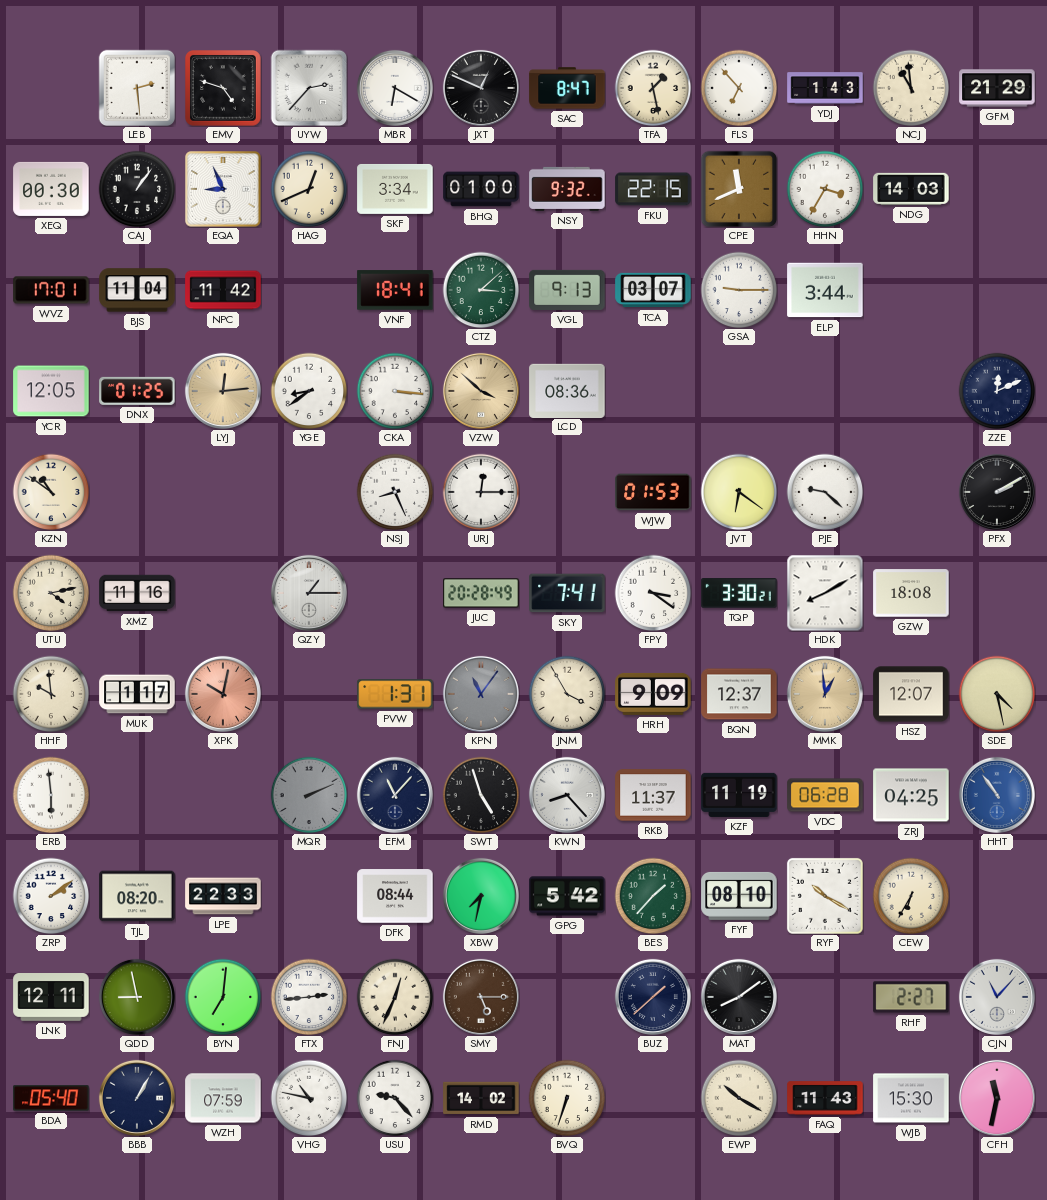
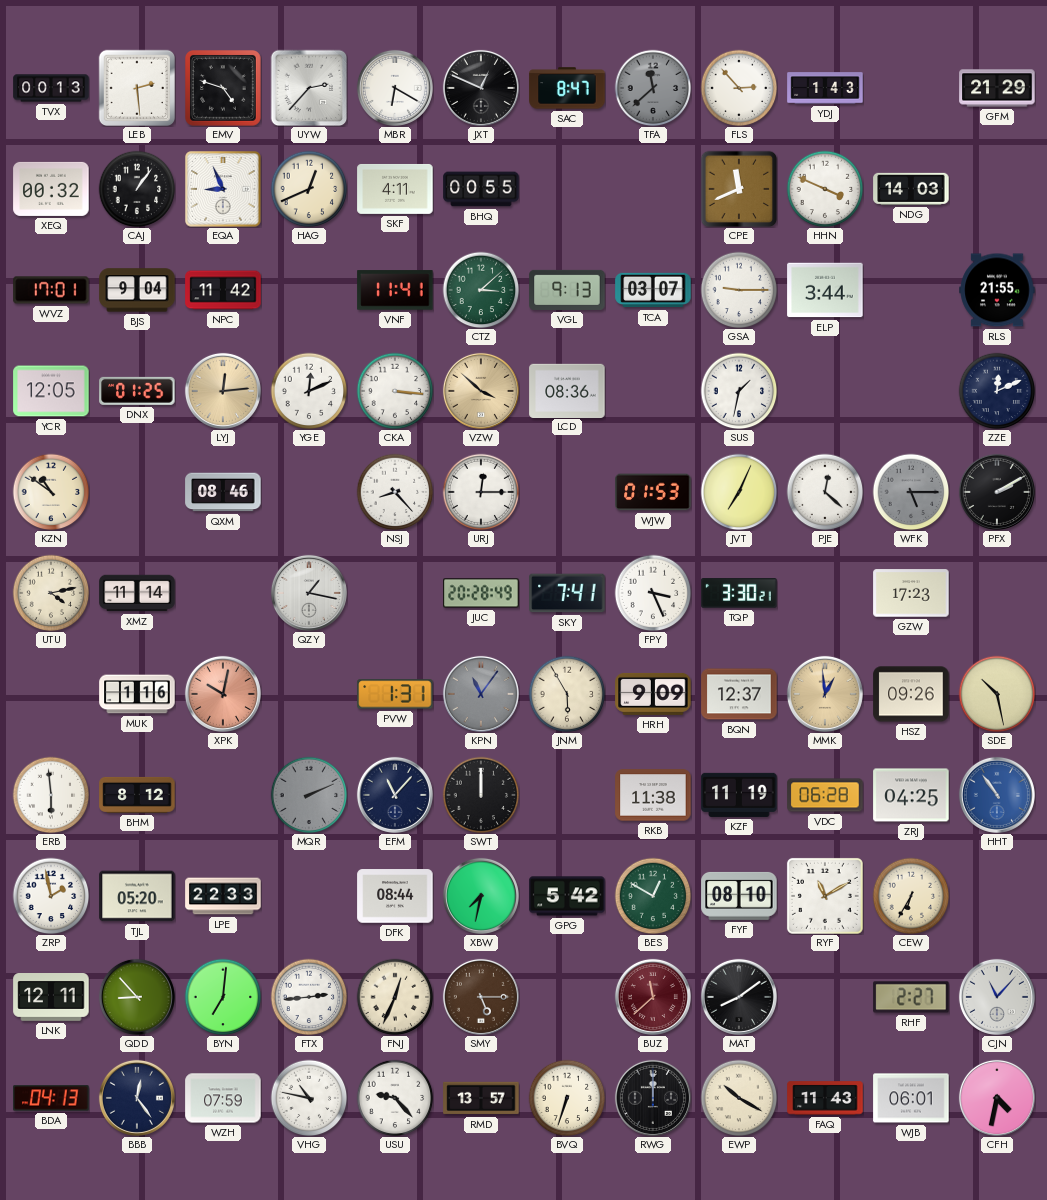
TVX: none -> 00:13 (51, 88)
TFA: 1:28 -> 11:38 (653, 88)
TFA dial: cream -> grey (653, 88)
FLS: 6:53 -> 2:53 (739, 88)
NCJ: 10:59 -> none (911, 88)
XEQ: 00:30 -> 00:32 (51, 189)
SKF: 3:34 -> 4:11 (395, 189)
BHQ: 01:00 -> 00:55 (481, 189)
NSY: 9:32 -> none (567, 189)
FKU: 22:15 -> none (653, 189)
HHN: 3:35 -> 3:49 (825, 189)
BJS: 11:04 -> 9:04 (137, 290)
VNF: 18:41 -> 11:41 (395, 290)
RLS: none -> 21:55 (997, 290)
YGE: 8:39 -> 12:11 (309, 391)
SUS: none -> 1:32 (739, 391)
QXM: none -> 08:46 (223, 492)
NSJ: 8:26 -> 8:23 (395, 492)
JVT: 6:21 -> 7:04 (739, 492)
PJE: 9:22 -> 12:22 (825, 492)
WFK: none -> 5:15 (911, 492)
XMZ: 11:16 -> 11:14 (137, 593)
QZY: 1:15 -> 1:17 (309, 593)
FPY: 3:21 -> 3:26 (653, 593)
HDK: 8:10 -> none (825, 593)
GZW: 18:08 -> 17:23 (911, 593)
HHF: 9:59 -> none (51, 694)
MUK: 1:17 -> 1:16 (137, 694)
JNM: 3:55 -> 5:55 (567, 694)
HSZ: 12:07 -> 09:26 (911, 694)
SDE: 4:28 -> 10:28 (997, 694)
BHM: none -> 8:12 (137, 795)
SWT: 4:57 -> 12:00 (481, 795)
KWN: 8:23 -> none (567, 795)
RKB: 11:37 -> 11:38 (653, 795)
ZRP: 2:09 -> 1:58 (51, 896)
TJL: 08:20 -> 05:20 (137, 896)
BES: 1:37 -> 12:50 (653, 896)
RYF: 10:20 -> 11:10 (825, 896)
QDD: 8:58 -> 8:53 (137, 997)
BUZ: 1:38 -> 11:38 (653, 997)
BUZ dial: navy -> burgundy (653, 997)
BDA: 05:40 -> 04:13 (51, 1098)
BBB: 1:05 -> 12:24 (137, 1098)
RMD: 14:02 -> 13:57 (481, 1098)
RWG: none -> 12:00 (653, 1098)
WJB: 15:30 -> 06:01 (911, 1098)
CFH: 11:32 -> 4:32 (997, 1098)
